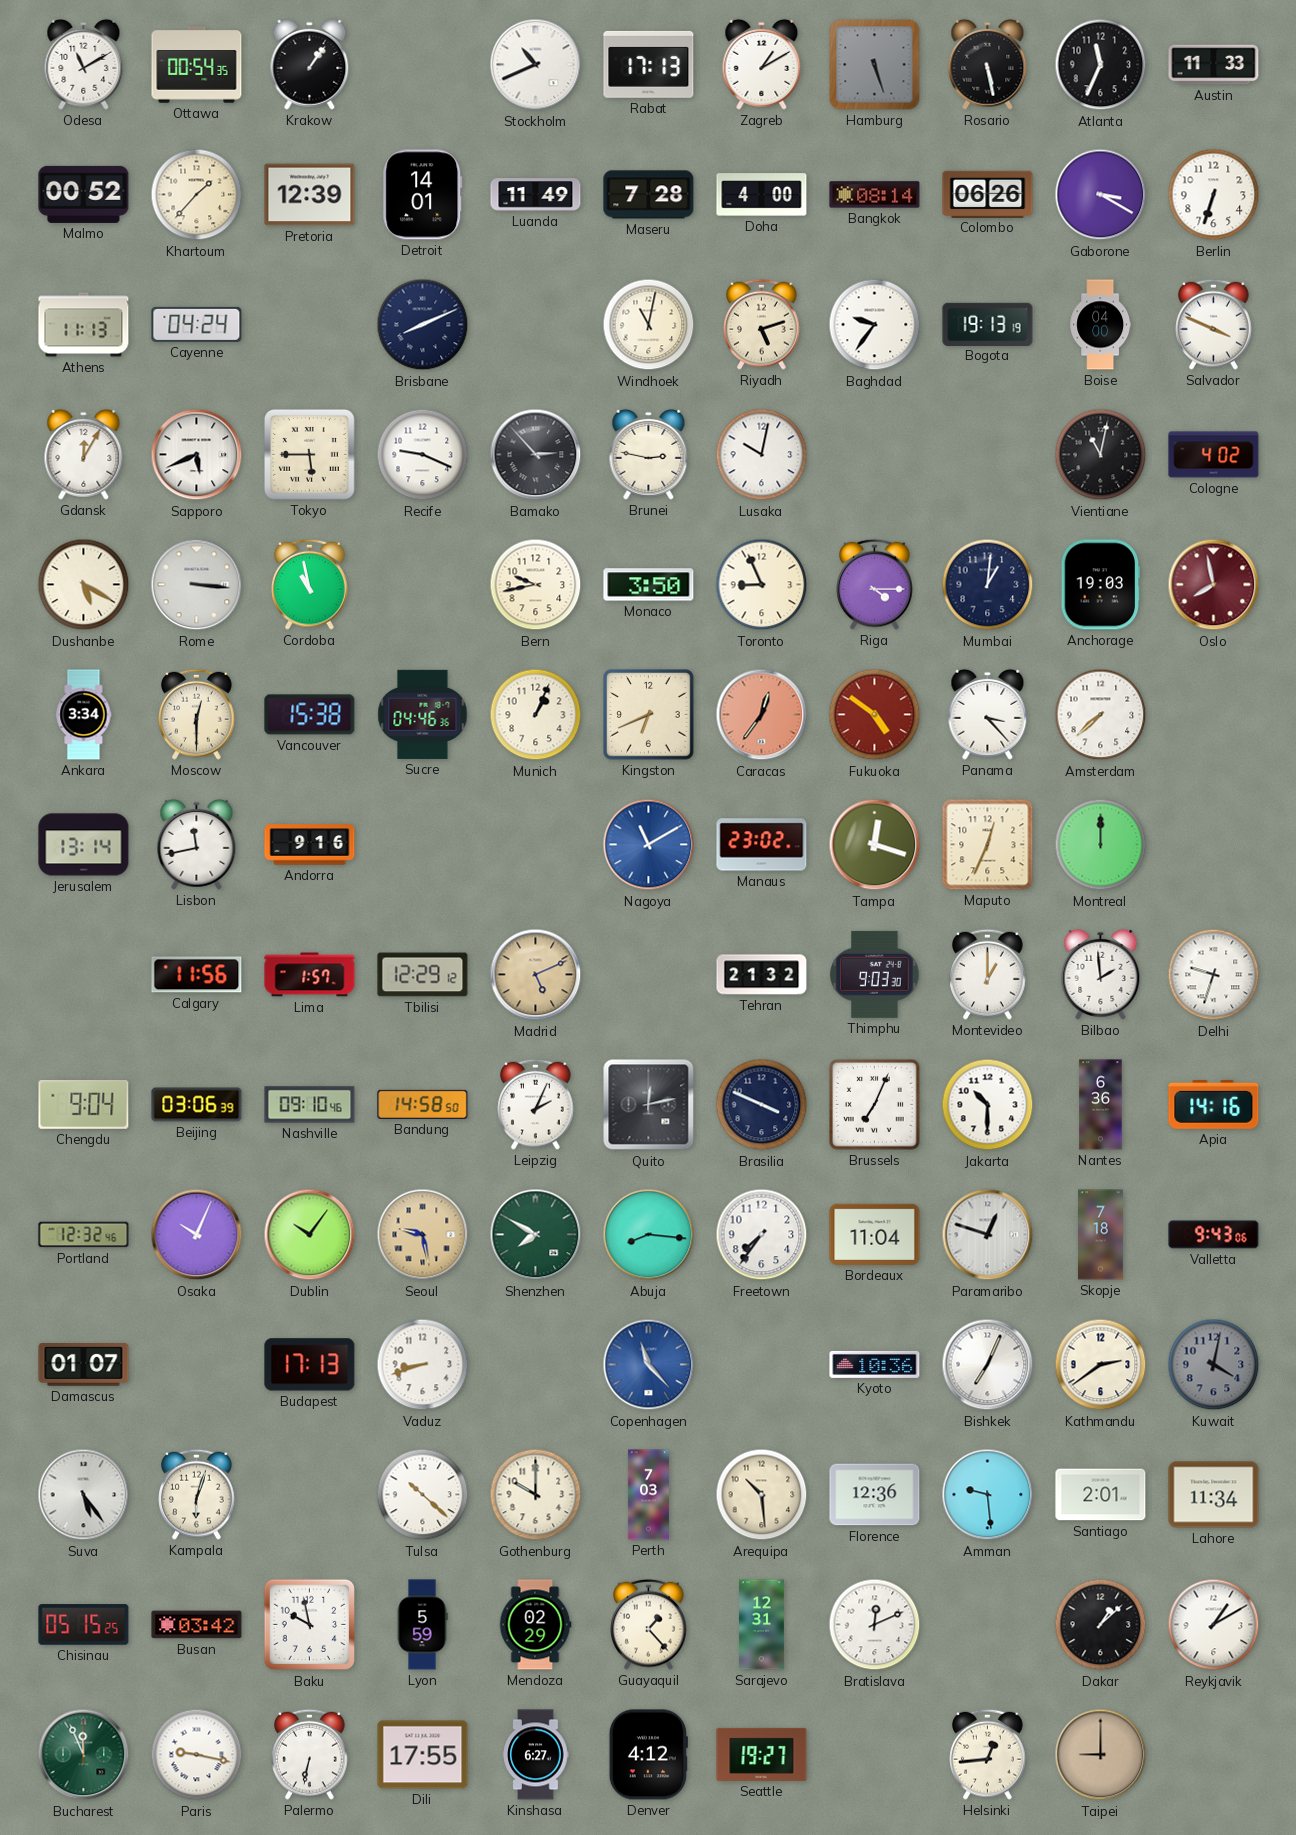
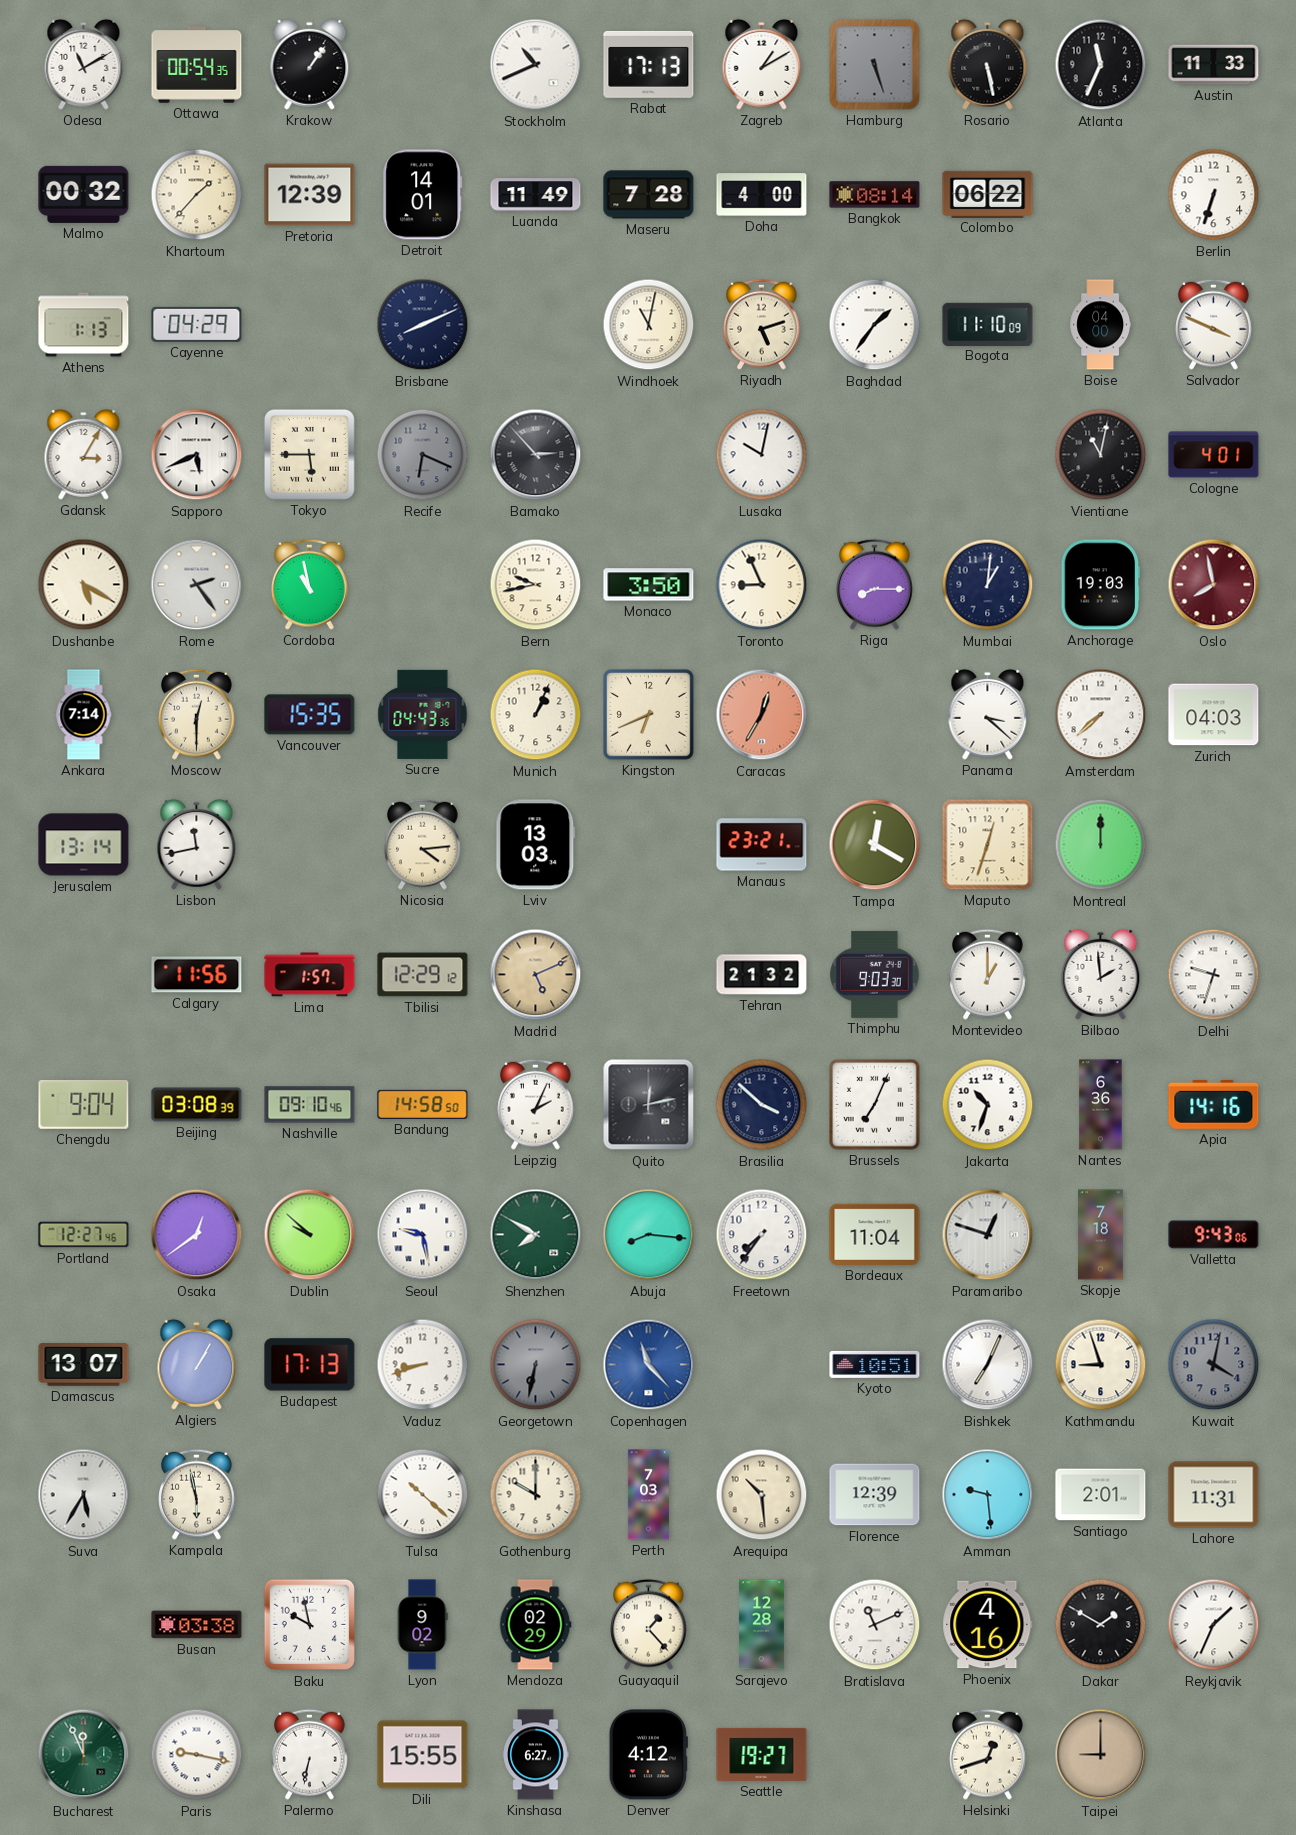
Malmo: 00:52 -> 00:32 (84, 194)
Colombo: 06:26 -> 06:22 (988, 194)
Gaborone: 3:20 -> none (1101, 195)
Athens: 11:13 -> 1:13 (84, 325)
Cayenne: 04:24 -> 04:29 (197, 324)
Baghdad: 9:36 -> 1:36 (875, 325)
Bogota: 19:13 -> 11:10 (988, 324)
Gdansk: 12:05 -> 3:05 (84, 454)
Recife: 9:19 -> 6:19 (423, 455)
Recife dial: white -> grey (423, 455)
Brunei: 2:47 -> none (649, 454)
Cologne: 4:02 -> 4:01 (1214, 455)
Rome: 3:16 -> 2:24 (197, 585)
Riga: 4:15 -> 8:15 (875, 584)
Ankara: 3:34 -> 7:14 (84, 715)
Vancouver: 15:38 -> 15:35 (310, 715)
Sucre: 04:46 -> 04:43 (423, 714)
Caracas: 12:36 -> 12:35 (762, 715)
Fukuoka: 4:51 -> none (875, 715)
Panama: 3:23 -> 3:22 (988, 714)
Zurich: none -> 04:03 (1214, 715)
Andorra: 9:16 -> none (310, 845)
Nicosia: none -> 4:14 (423, 844)
Lviv: none -> 13:03 (536, 845)
Nagoya: 11:10 -> none (649, 845)
Manaus: 23:02 -> 23:21 (762, 845)
Tampa: 12:18 -> 12:20 (875, 845)
Maputo: 12:34 -> 12:33 (988, 845)
Beijing: 03:06 -> 03:08 (197, 1105)
Brasilia: 3:49 -> 3:52 (762, 1105)
Jakarta: 10:30 -> 10:33 (988, 1105)
Portland: 12:32 -> 12:27 (84, 1235)
Osaka: 10:04 -> 12:39 (197, 1235)
Dublin: 10:06 -> 9:52 (310, 1235)
Seoul dial: champagne -> white (423, 1235)
Damascus: 01:07 -> 13:07 (84, 1365)
Algiers: none -> 1:05 (197, 1364)
Georgetown: none -> 6:32 (536, 1365)
Kyoto: 10:36 -> 10:51 (875, 1364)
Kathmandu: 2:39 -> 8:57 (1101, 1365)
Suva: 5:24 -> 5:35 (84, 1495)
Kampala: 6:03 -> 5:58 (197, 1494)
Florence: 12:36 -> 12:39 (875, 1495)
Lahore: 11:34 -> 11:31 (1214, 1495)
Chisinau: 05:15 -> none (84, 1625)
Busan: 03:42 -> 03:38 (197, 1625)
Lyon: 5:59 -> 9:02 (422, 1625)
Sarajevo: 12:31 -> 12:28 (762, 1625)
Bratislava: 12:11 -> 11:11 (875, 1625)
Phoenix: none -> 4:16 (988, 1625)
Dakar: 1:08 -> 1:50 (1101, 1625)
Reykjavik: 1:10 -> 1:34 (1214, 1625)
Dili: 17:55 -> 15:55 (423, 1755)
Helsinki: 12:44 -> 12:42 (988, 1754)
